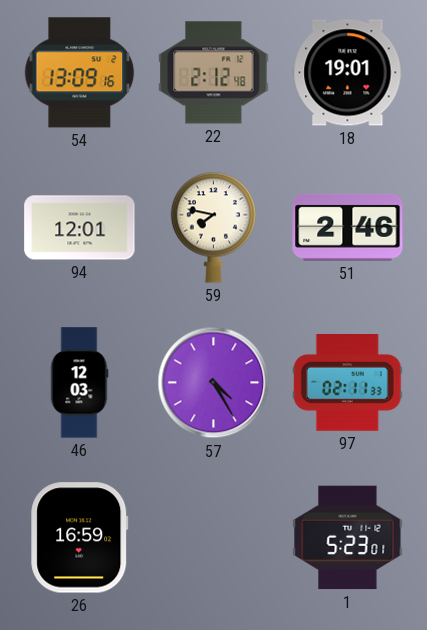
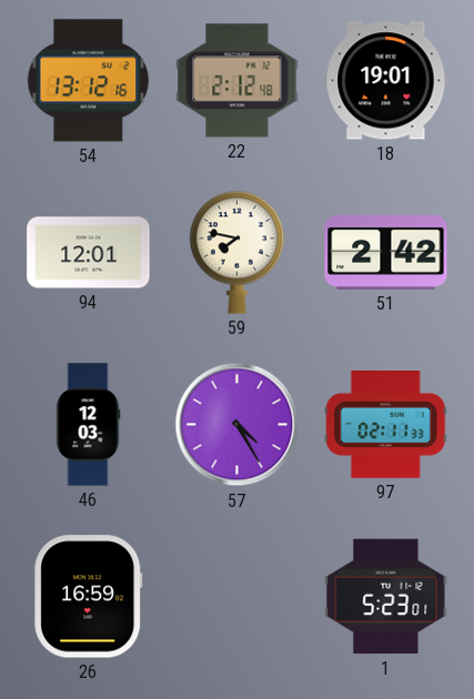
54: 13:09 -> 13:12 (89, 81)
51: 2:46 -> 2:42 (386, 252)
